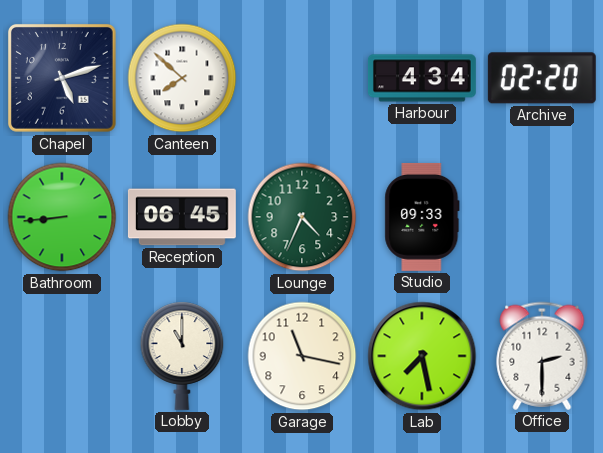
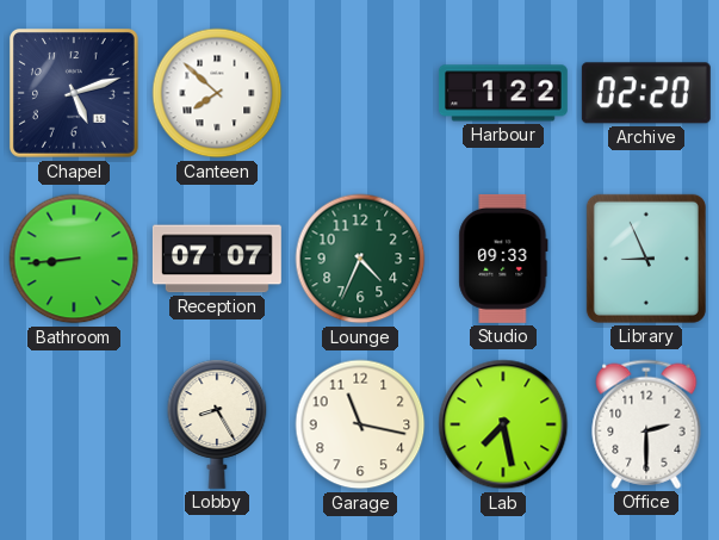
Harbour: 4:34 -> 1:22 (503, 93)
Reception: 06:45 -> 07:07 (217, 259)
Library: none -> 8:56 (646, 259)
Lobby: 11:00 -> 8:25 (217, 424)
